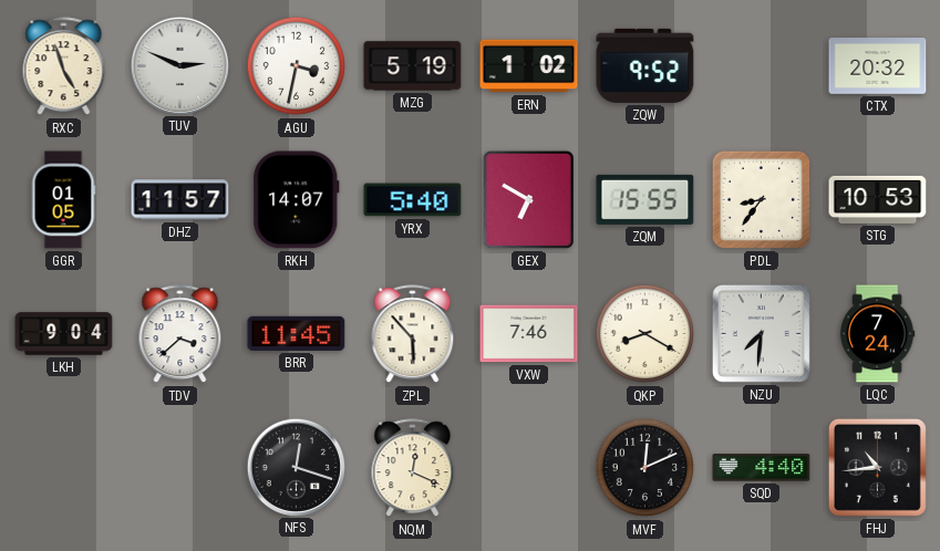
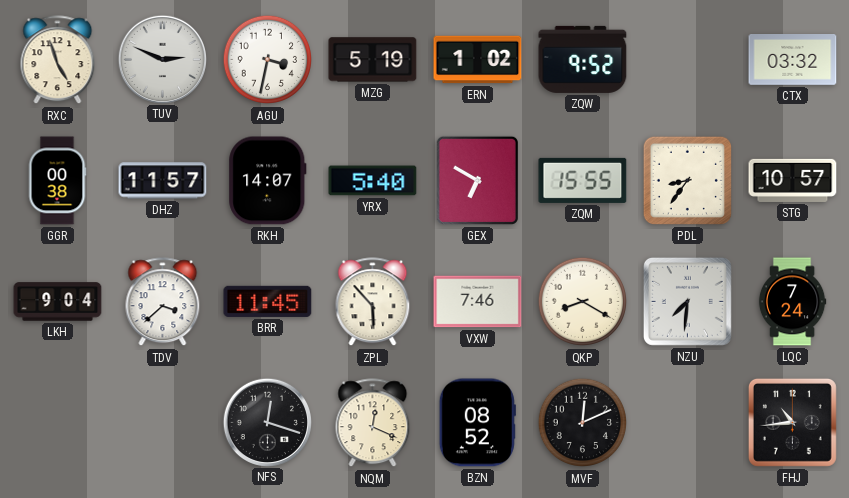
CTX: 20:32 -> 03:32 (793, 60)
GGR: 01:05 -> 00:38 (57, 181)
STG: 10:53 -> 10:57 (793, 180)
BZN: none -> 08:52 (477, 423)
SQD: 4:40 -> none (762, 468)
